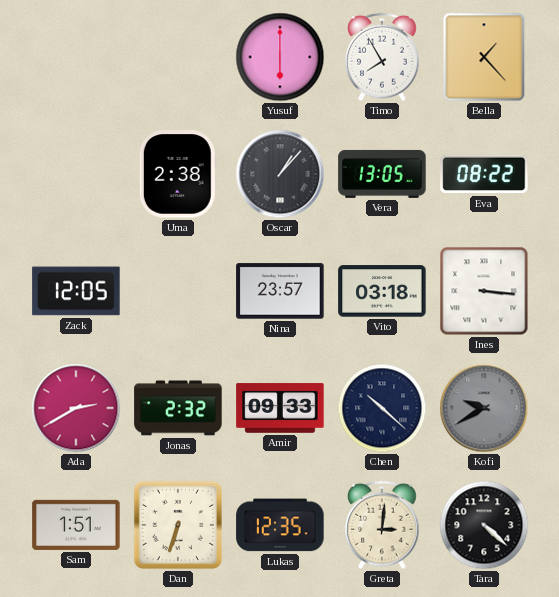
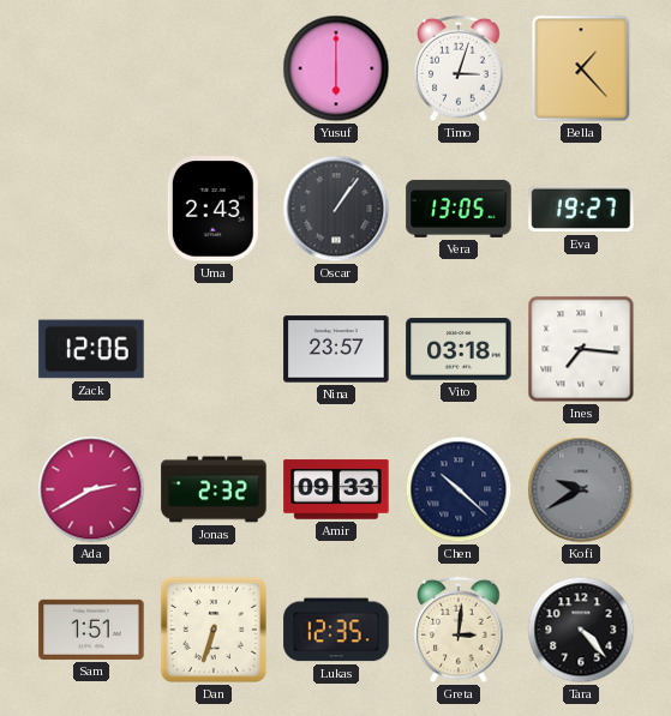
Timo: 7:55 -> 3:03 (459, 68)
Uma: 2:38 -> 2:43 (214, 209)
Oscar: 1:07 -> 1:06 (336, 209)
Eva: 08:22 -> 19:27 (581, 209)
Zack: 12:05 -> 12:06 (91, 349)
Ines: 3:16 -> 7:16 (581, 349)
Tara: 4:22 -> 4:23 (581, 630)
